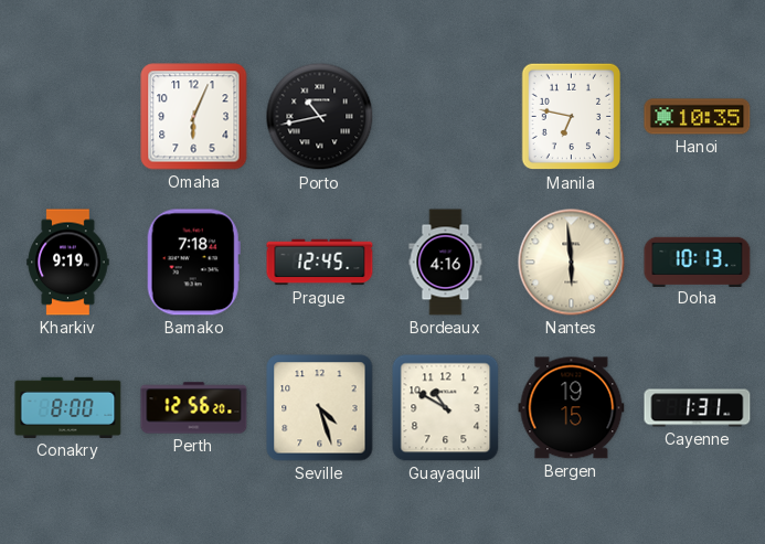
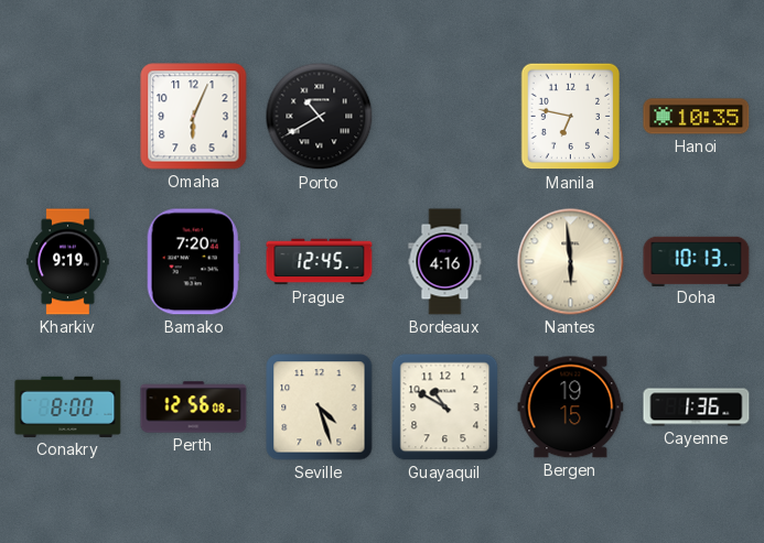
Porto: 10:43 -> 10:40 (320, 117)
Bamako: 7:18 -> 7:20 (193, 262)
Perth: 12:56:20 -> 12:56:08 (194, 408)
Cayenne: 1:31 -> 1:36 (697, 408)
